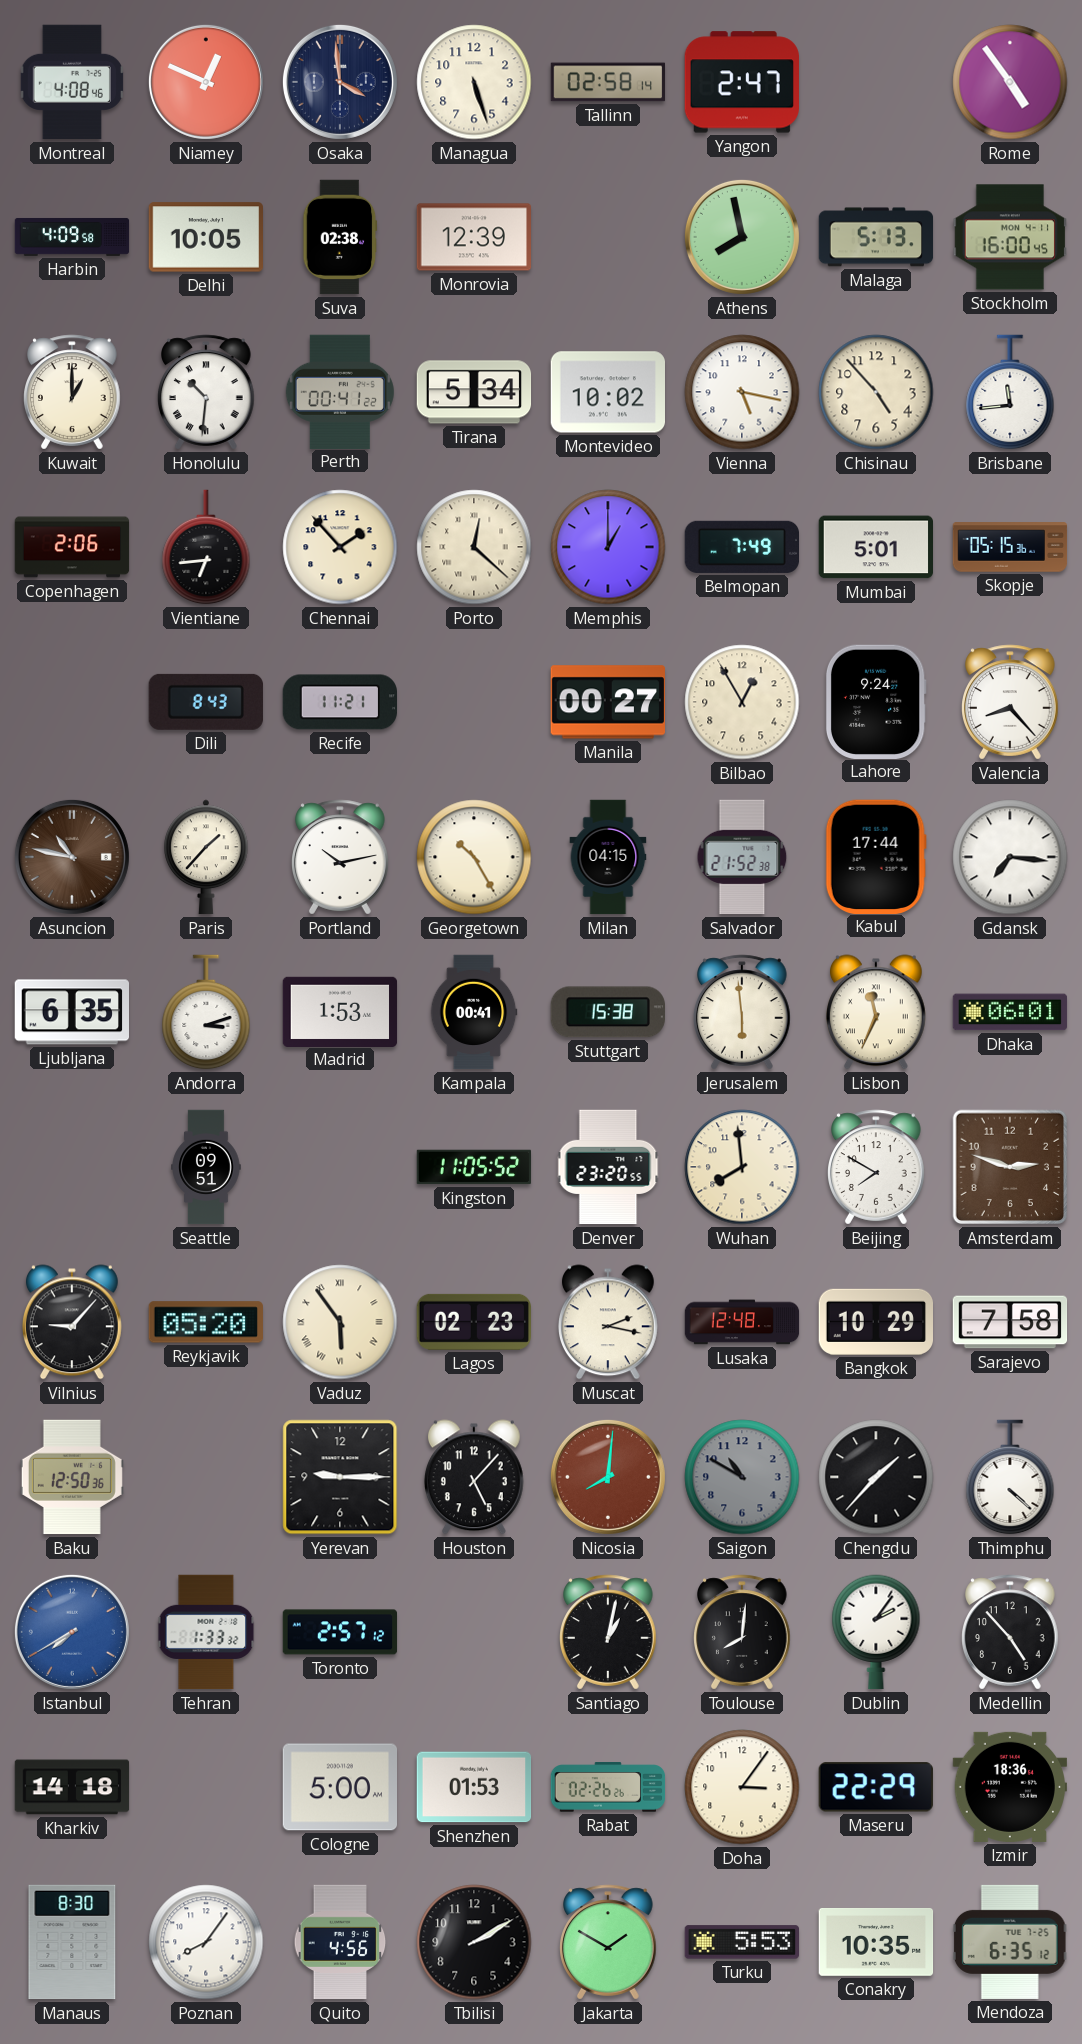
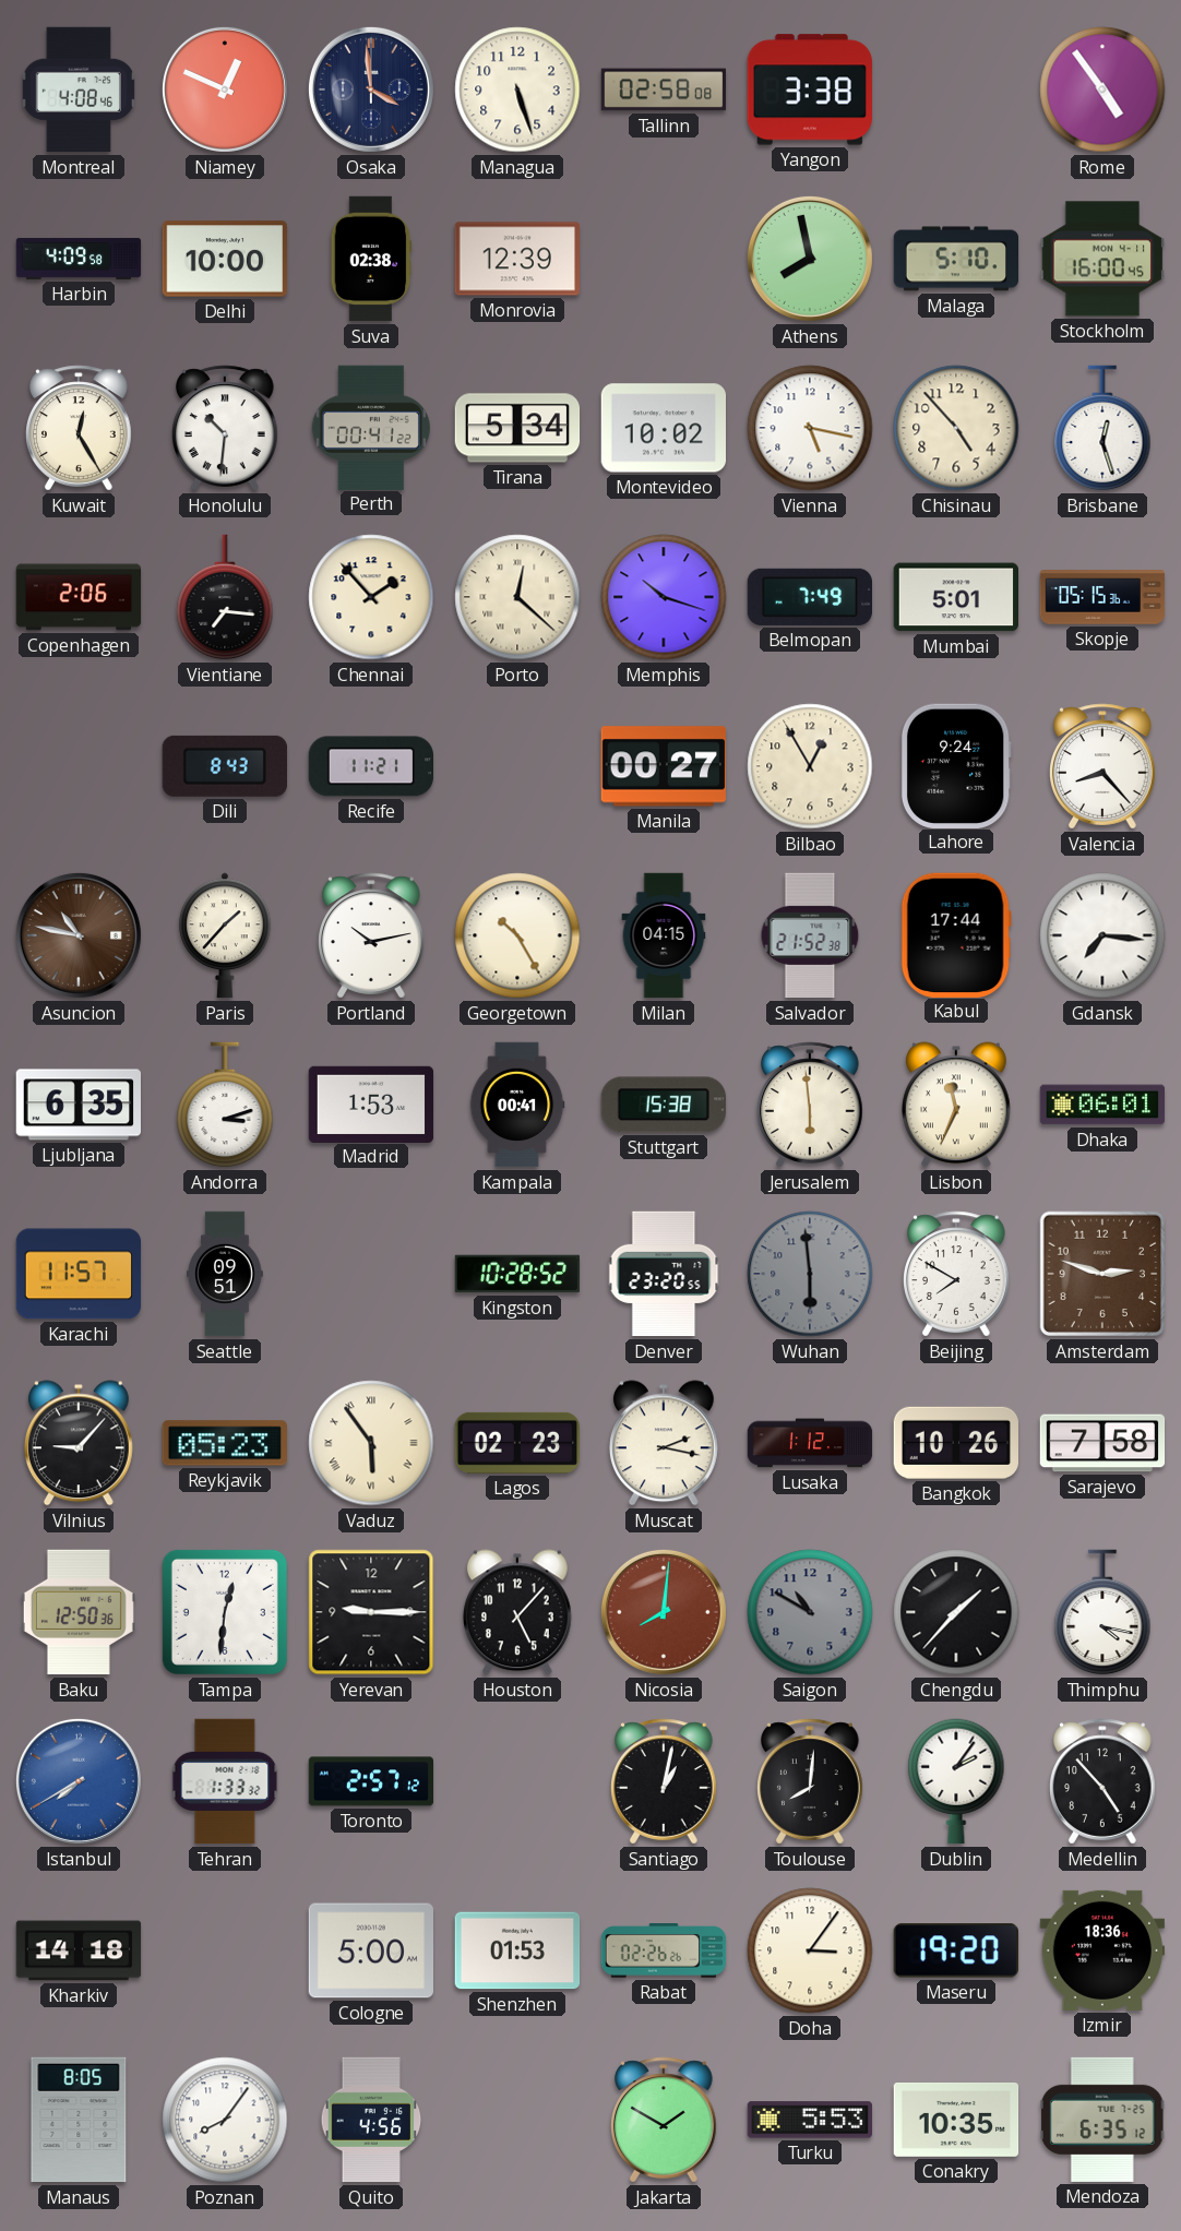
Tallinn: 02:58:14 -> 02:58:08 (664, 90)
Yangon: 2:47 -> 3:38 (810, 90)
Delhi: 10:05 -> 10:00 (224, 259)
Malaga: 5:13 -> 5:10 (956, 259)
Kuwait: 1:00 -> 12:25 (80, 428)
Brisbane: 11:44 -> 12:27 (1102, 428)
Vientiane: 6:44 -> 7:16 (225, 597)
Memphis: 1:00 -> 10:18 (664, 597)
Karachi: none -> 11:57 (79, 1274)
Kingston: 11:05 -> 10:28 (517, 1274)
Wuhan: 7:59 -> 5:59 (810, 1274)
Wuhan dial: cream -> grey (810, 1274)
Reykjavik: 05:20 -> 05:23 (225, 1443)
Lusaka: 12:48 -> 1:12 (810, 1443)
Bangkok: 10:29 -> 10:26 (955, 1443)
Tampa: none -> 12:31 (225, 1612)
Thimphu: 4:22 -> 4:17 (1102, 1612)
Maseru: 22:29 -> 19:20 (956, 1950)
Manaus: 8:30 -> 8:05 (79, 2120)
Tbilisi: 2:10 -> none (474, 1942)
